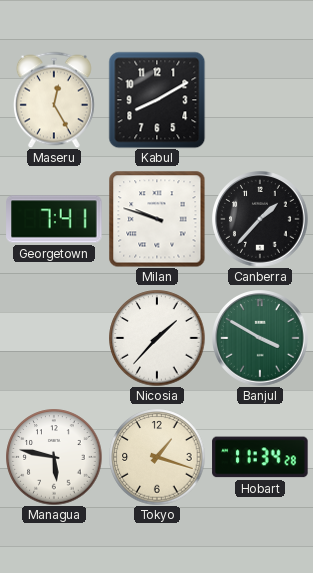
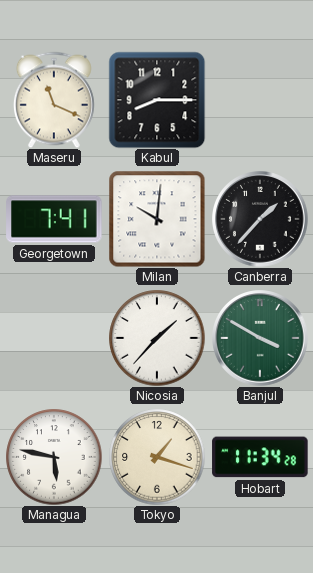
Maseru: 12:25 -> 11:19 (54, 100)
Kabul: 8:10 -> 8:15 (157, 100)
Milan: 9:48 -> 10:01 (157, 219)
